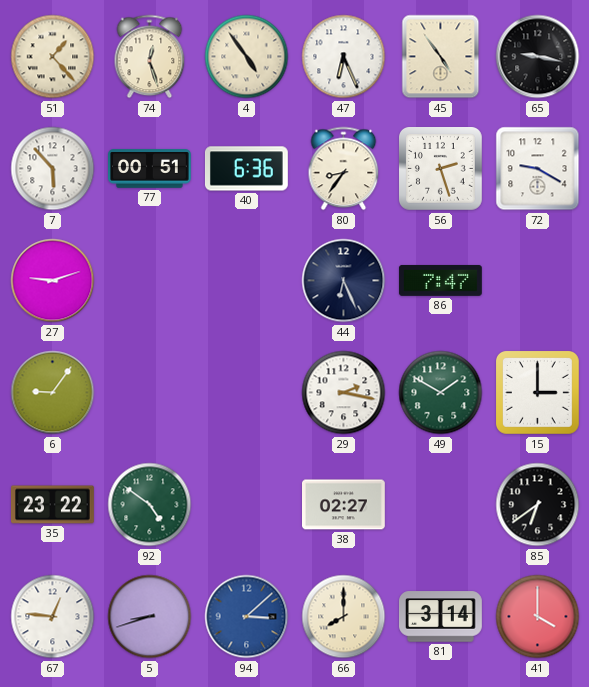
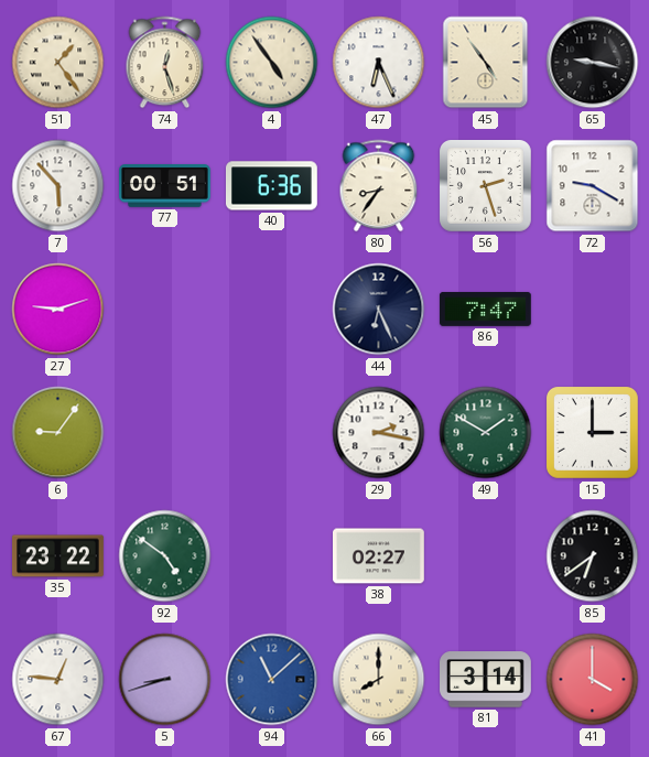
51: 1:23 -> 1:24 (58, 63)
94: 3:08 -> 11:08 (272, 680)
